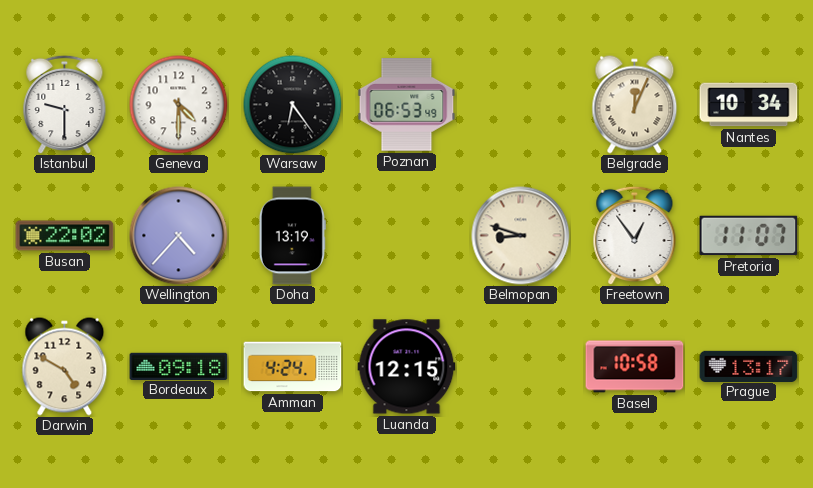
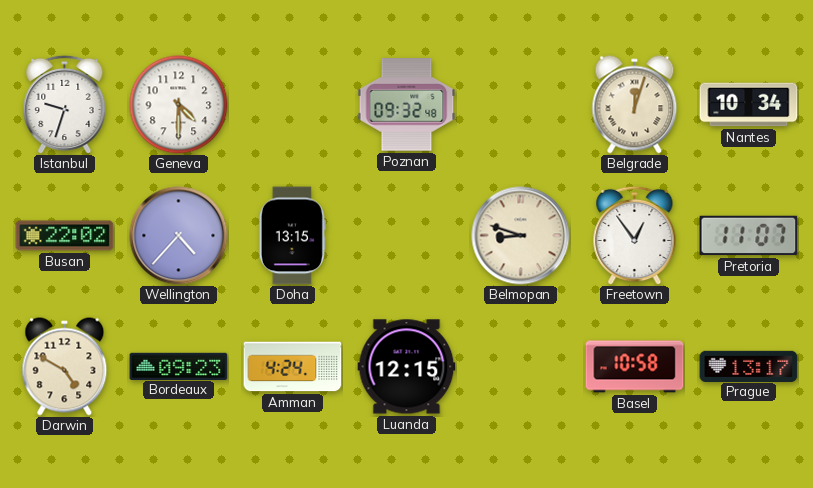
Istanbul: 9:30 -> 9:33 (65, 104)
Warsaw: 6:24 -> none (293, 105)
Poznan: 06:53 -> 09:32 (407, 105)
Belgrade: 12:04 -> 12:03 (635, 105)
Doha: 13:19 -> 13:15 (292, 236)
Bordeaux: 09:18 -> 09:23 (179, 366)
